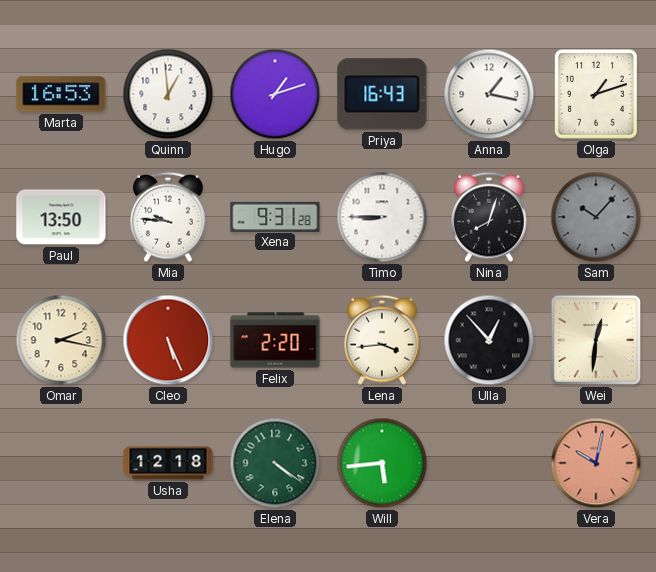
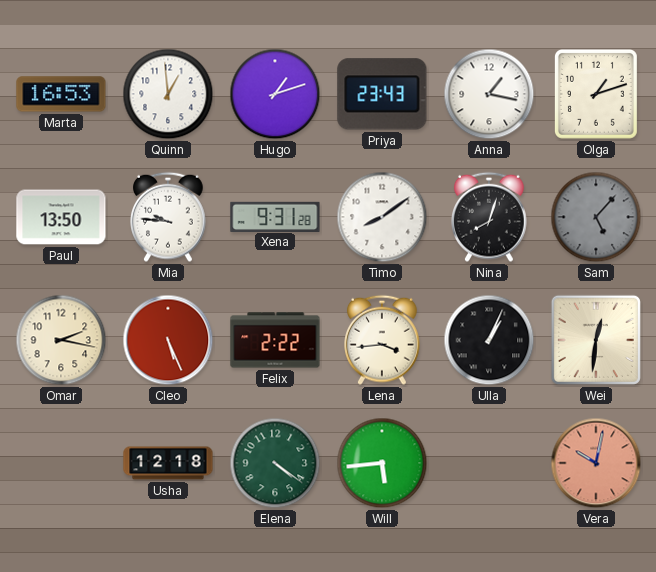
Priya: 16:43 -> 23:43 (382, 94)
Timo: 8:45 -> 8:09 (382, 217)
Sam: 10:07 -> 5:07 (596, 217)
Felix: 2:20 -> 2:22 (275, 340)
Ulla: 12:53 -> 1:04 (489, 340)
